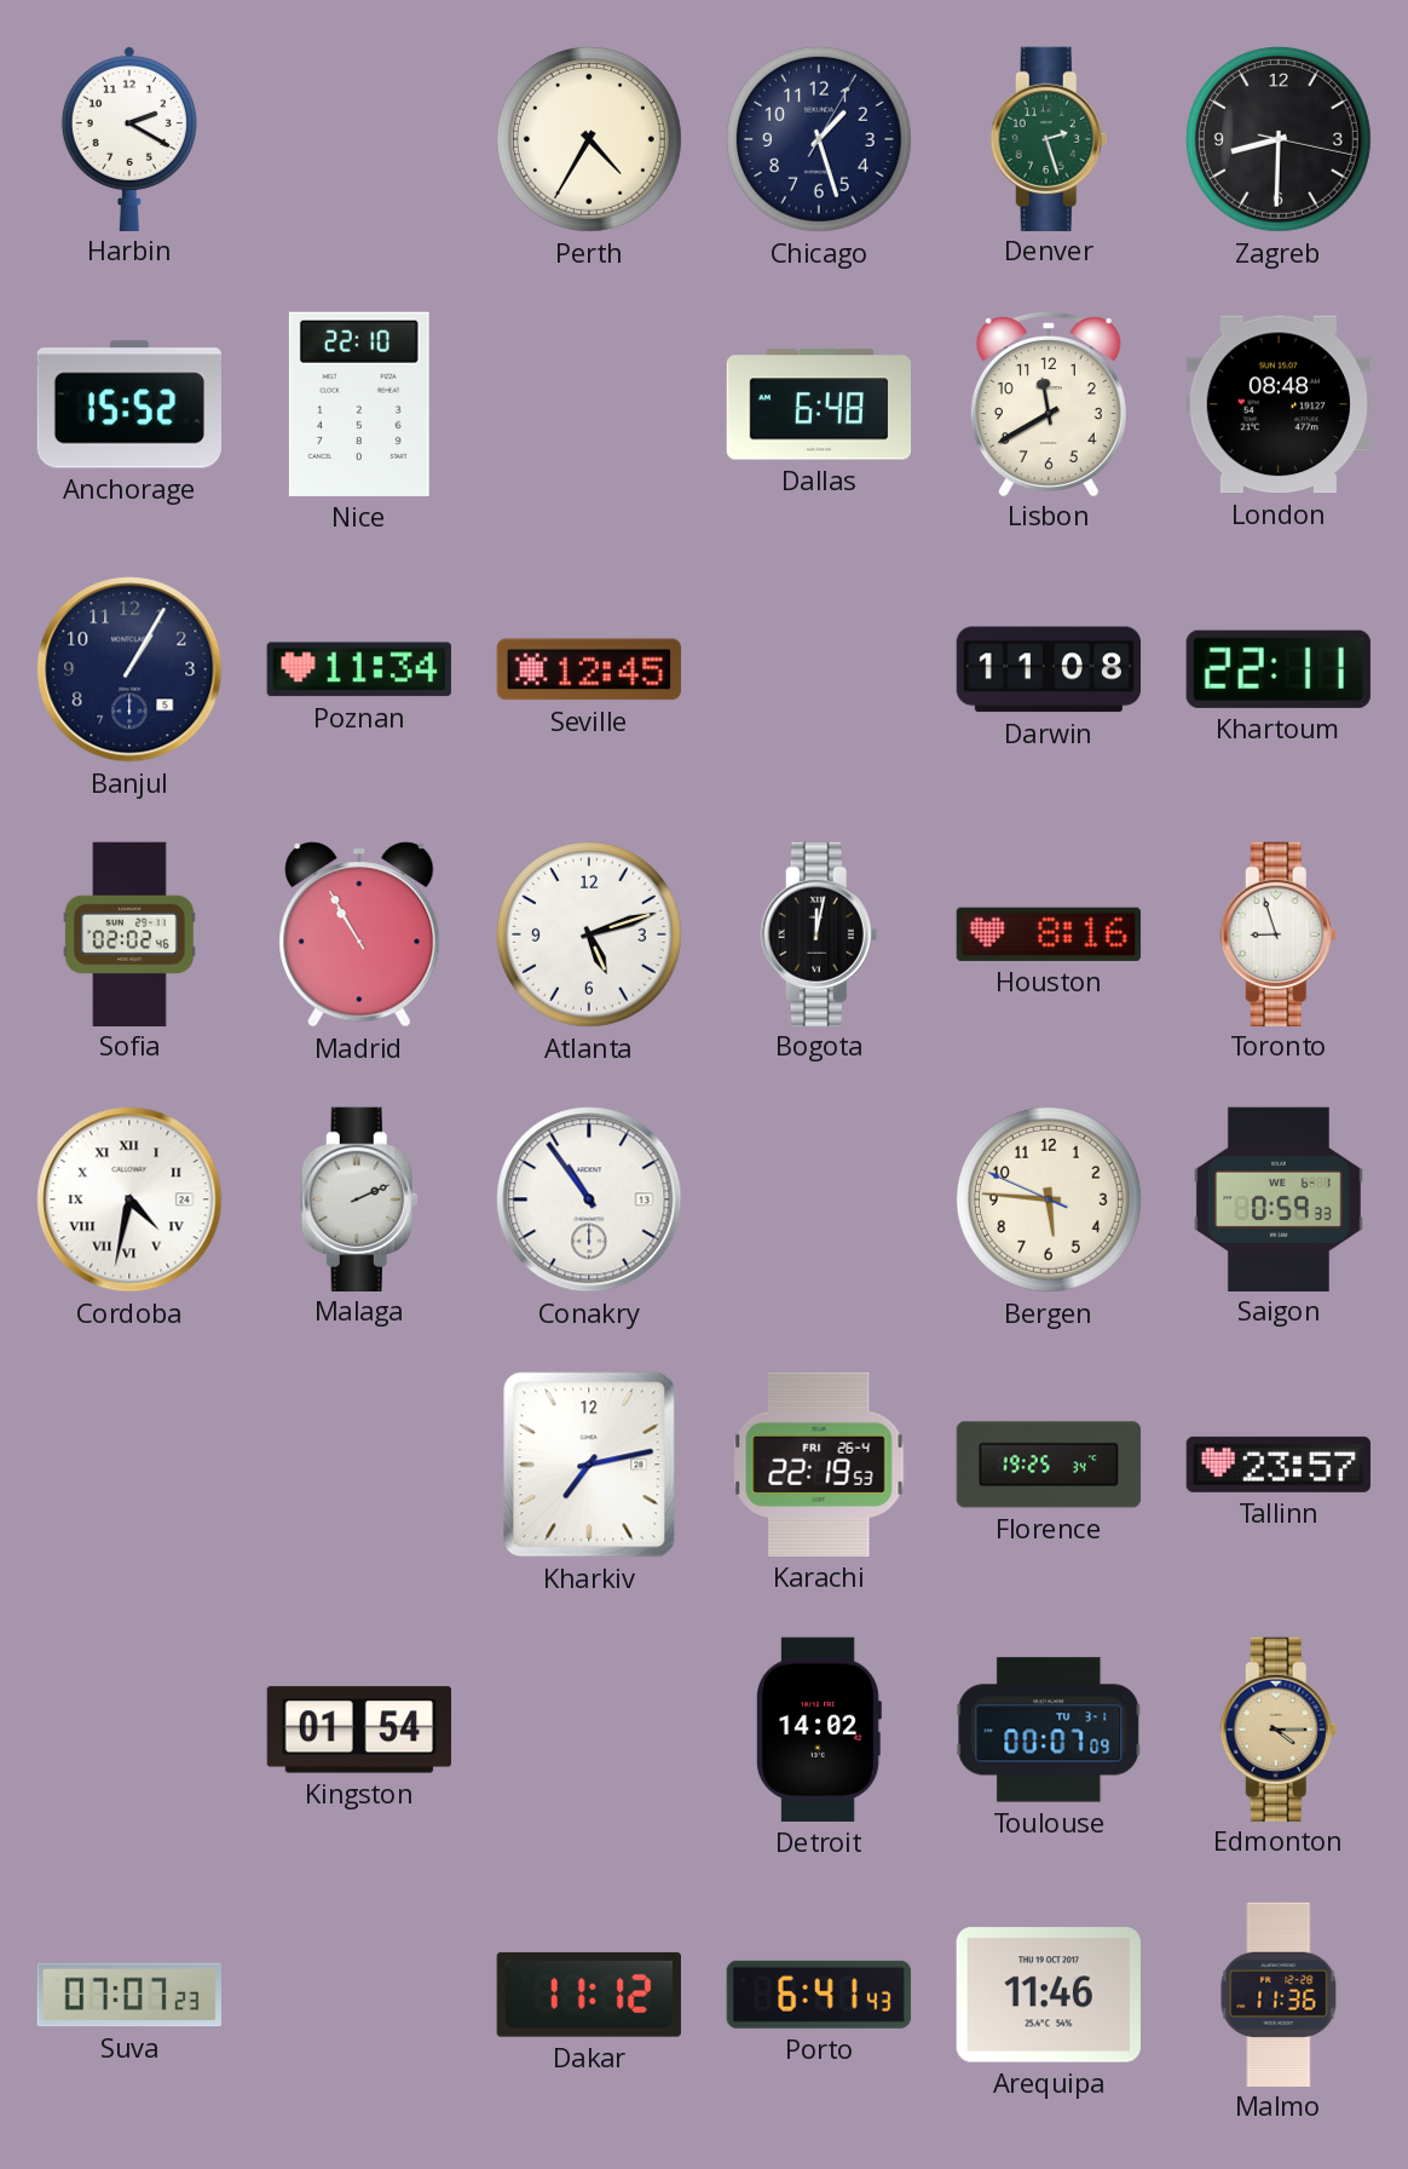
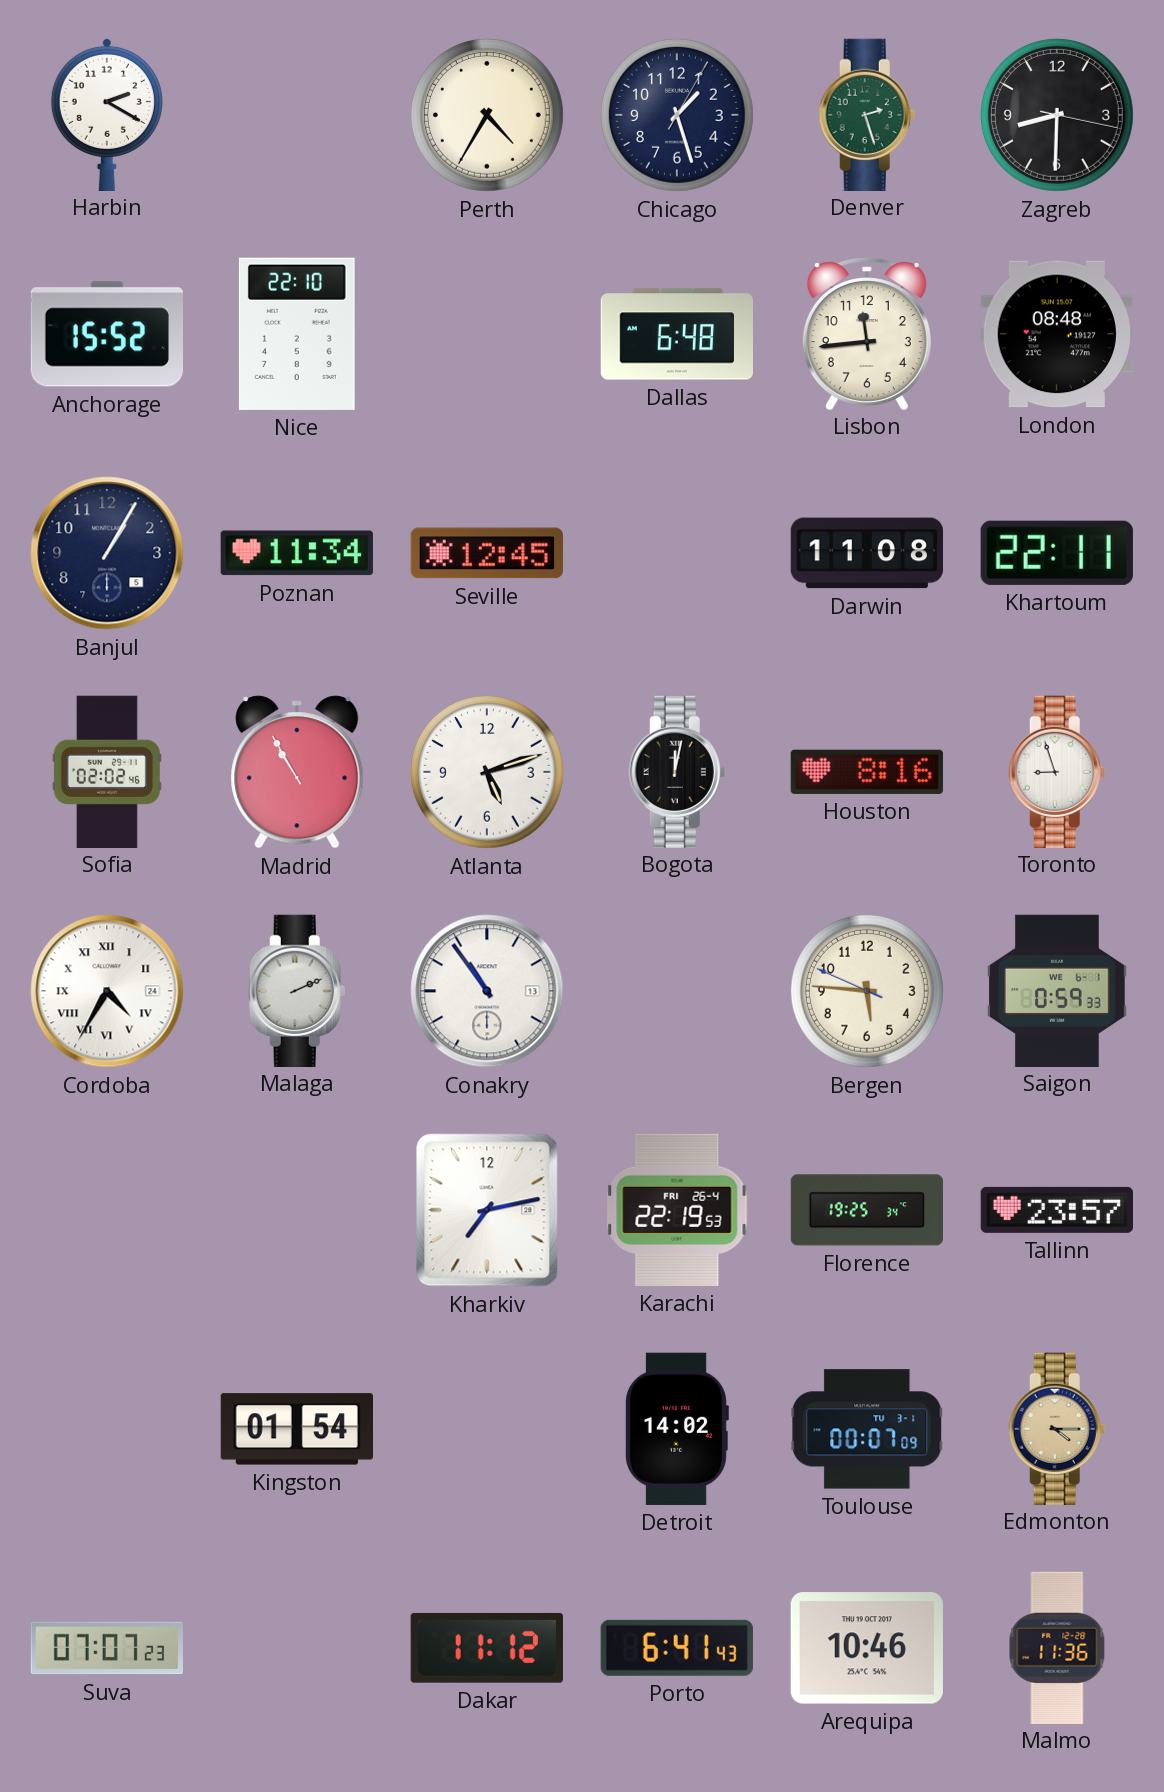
Lisbon: 11:40 -> 11:44 (867, 333)
Cordoba: 4:32 -> 4:35 (107, 991)
Arequipa: 11:46 -> 10:46 (867, 1648)
